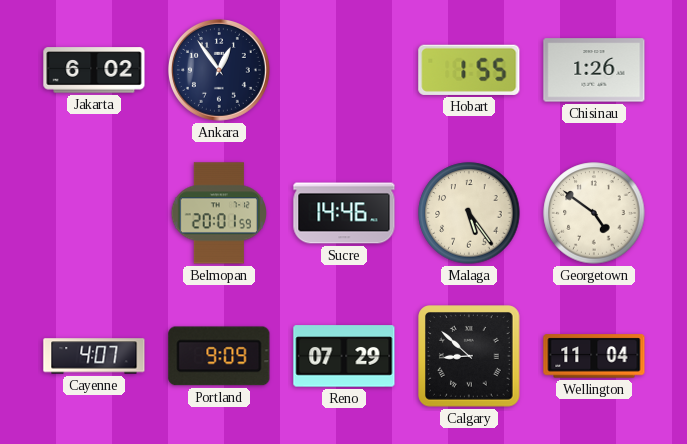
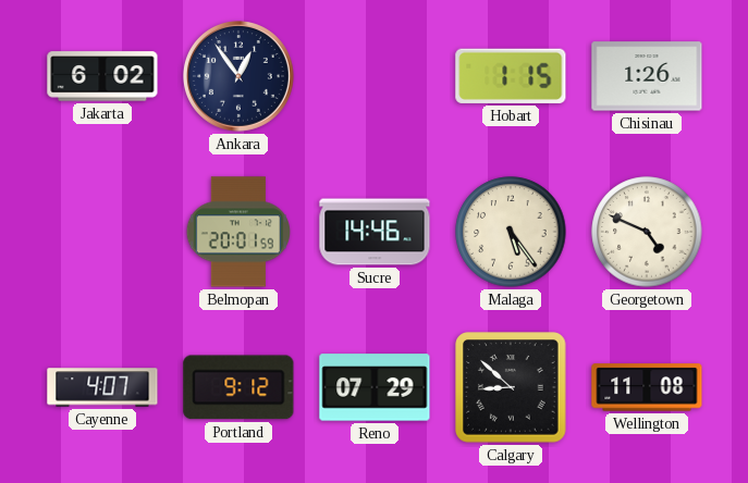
Hobart: 1:55 -> 1:15 (511, 76)
Georgetown: 4:51 -> 4:49 (647, 232)
Portland: 9:09 -> 9:12 (238, 387)
Wellington: 11:04 -> 11:08 (647, 387)
